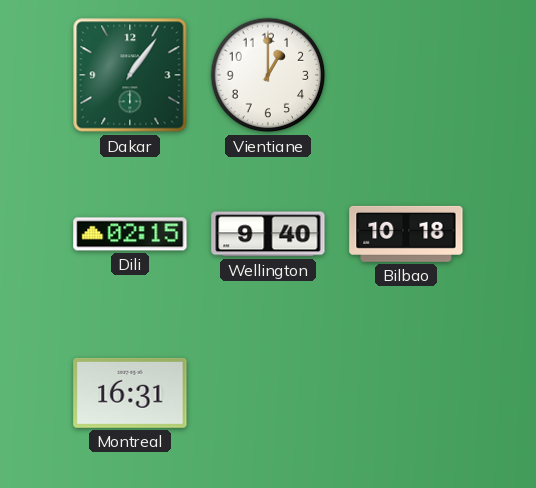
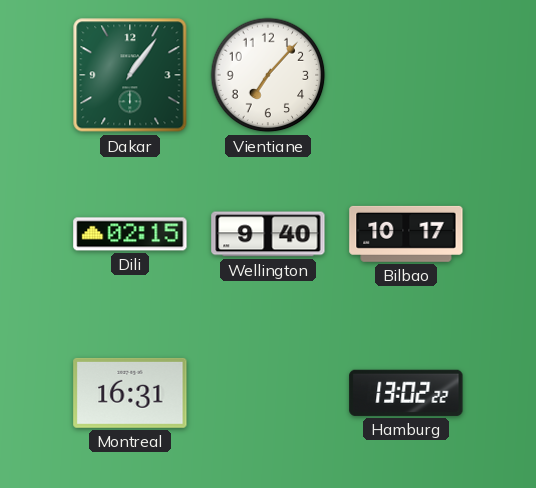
Vientiane: 1:00 -> 7:07 (268, 75)
Bilbao: 10:18 -> 10:17 (406, 234)
Hamburg: none -> 13:02 (406, 393)
